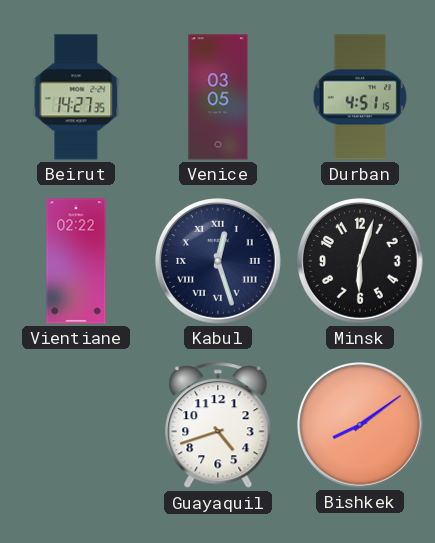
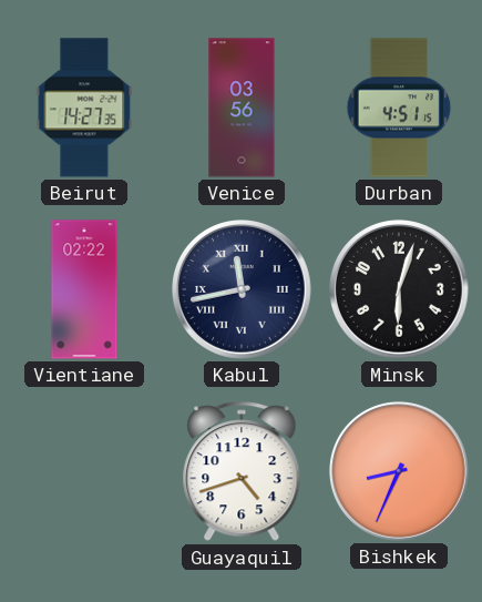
Venice: 03:05 -> 03:56 (242, 108)
Kabul: 12:27 -> 11:43 (243, 290)
Bishkek: 8:09 -> 8:34 (400, 472)
